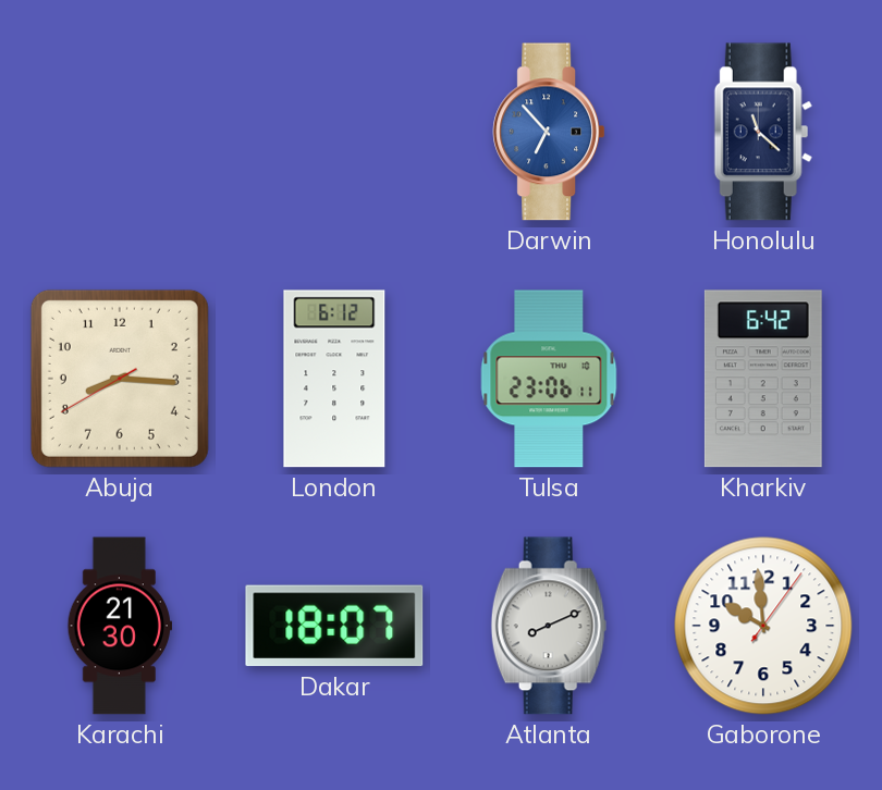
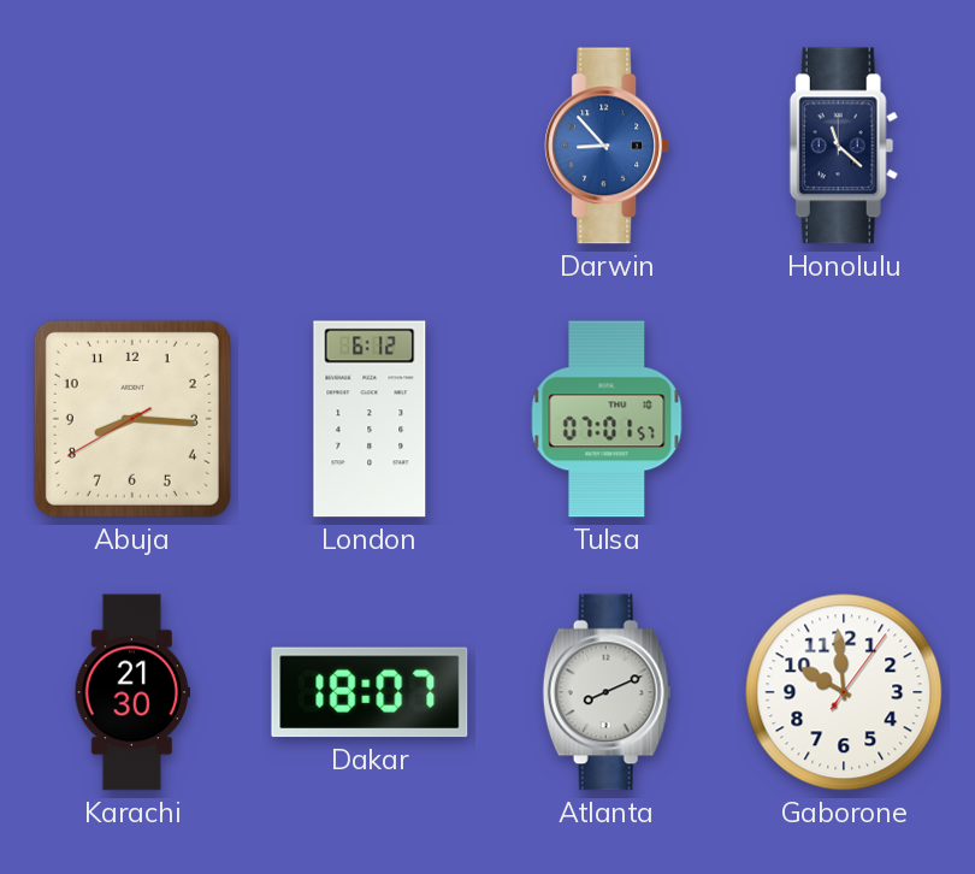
Darwin: 6:53 -> 8:53 (607, 146)
Tulsa: 23:06 -> 07:01 (607, 419)
Kharkiv: 6:42 -> none (763, 379)
